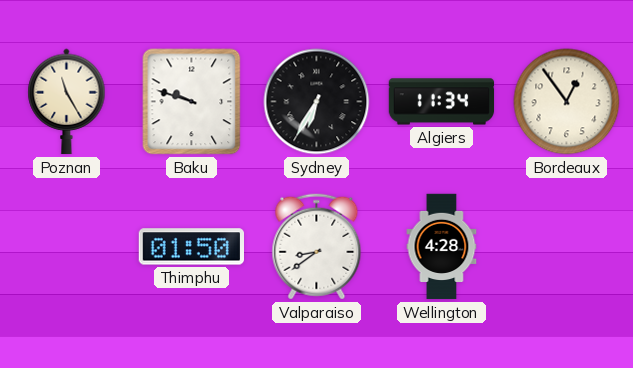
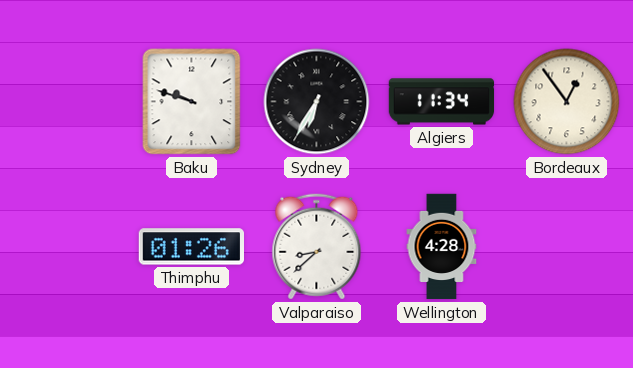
Poznan: 11:25 -> none (67, 102)
Thimphu: 01:50 -> 01:26 (191, 247)
Valparaiso: 8:39 -> 8:38 (317, 247)
